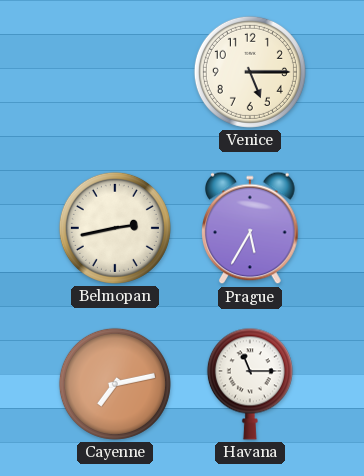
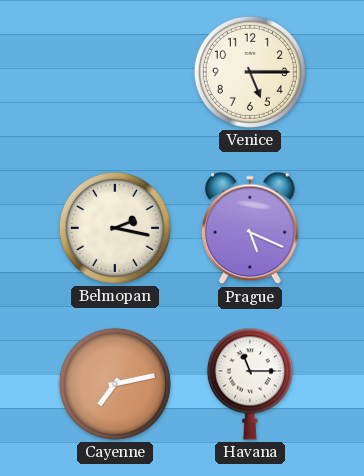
Belmopan: 2:43 -> 2:17 (115, 228)
Prague: 5:35 -> 5:19 (250, 228)
